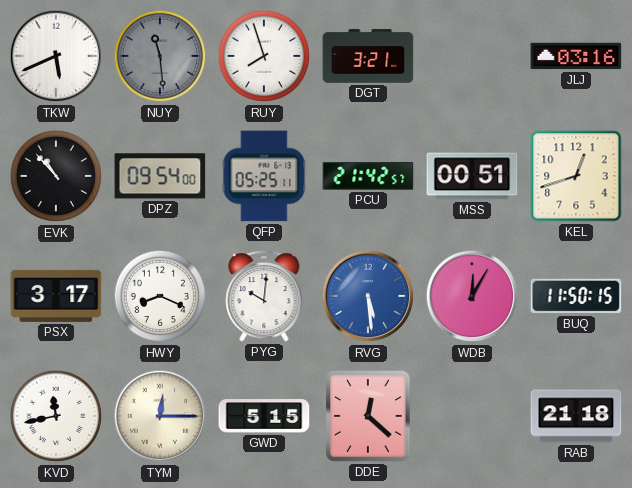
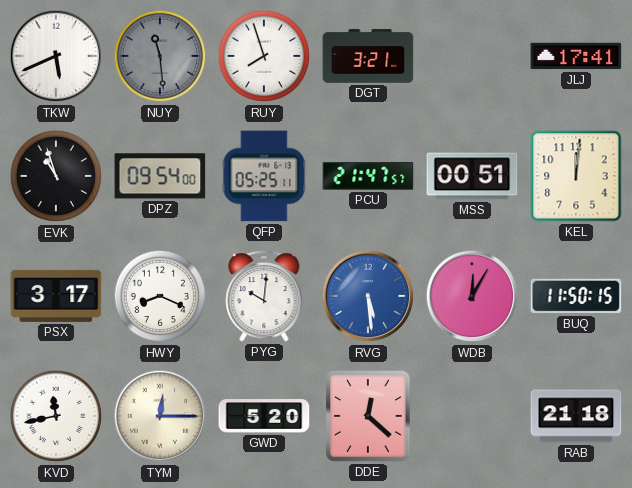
JLJ: 03:16 -> 17:41 (576, 56)
EVK: 10:53 -> 10:57 (56, 176)
PCU: 21:42 -> 21:47 (368, 176)
KEL: 12:42 -> 12:01 (576, 176)
GWD: 5:15 -> 5:20 (264, 416)
